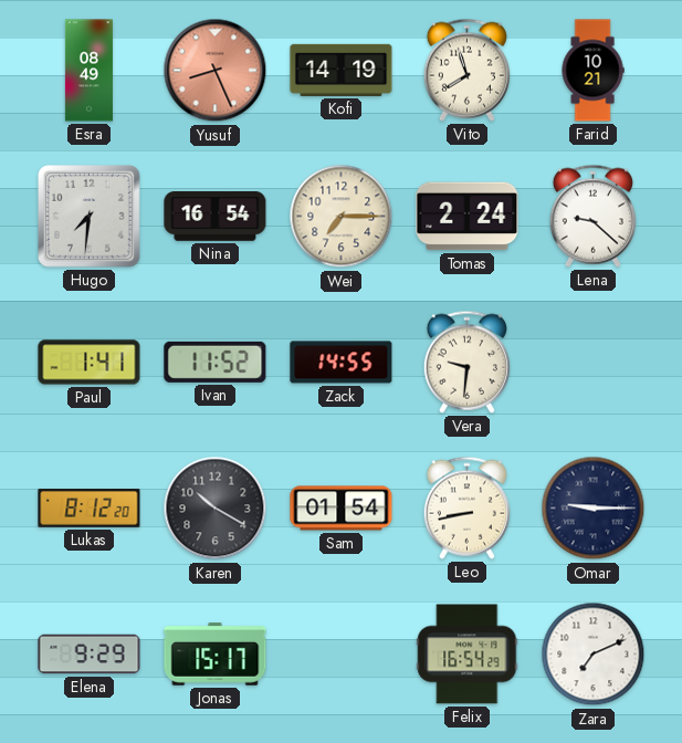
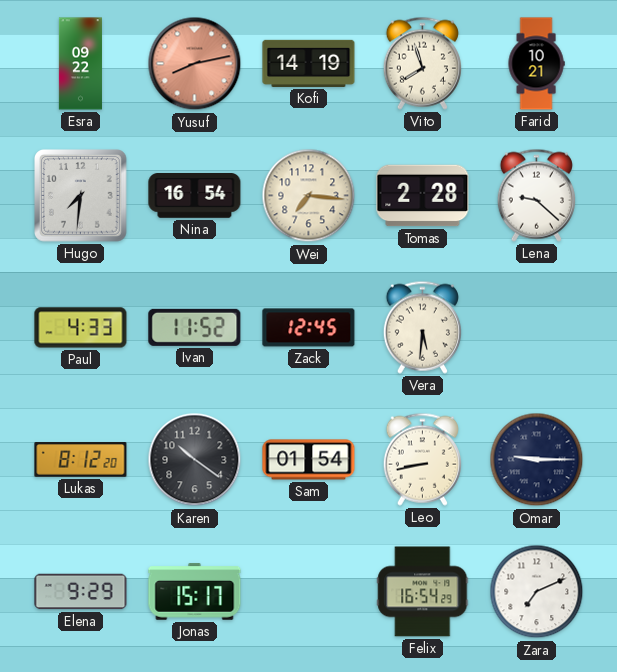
Esra: 08:49 -> 09:22 (80, 64)
Yusuf: 8:26 -> 8:13 (195, 64)
Wei: 7:15 -> 7:16 (309, 196)
Tomas: 2:24 -> 2:28 (423, 196)
Paul: 1:41 -> 4:33 (81, 328)
Zack: 14:55 -> 12:45 (309, 328)
Vera: 9:31 -> 5:31 (422, 327)
Karen: 10:20 -> 10:21 (195, 460)
